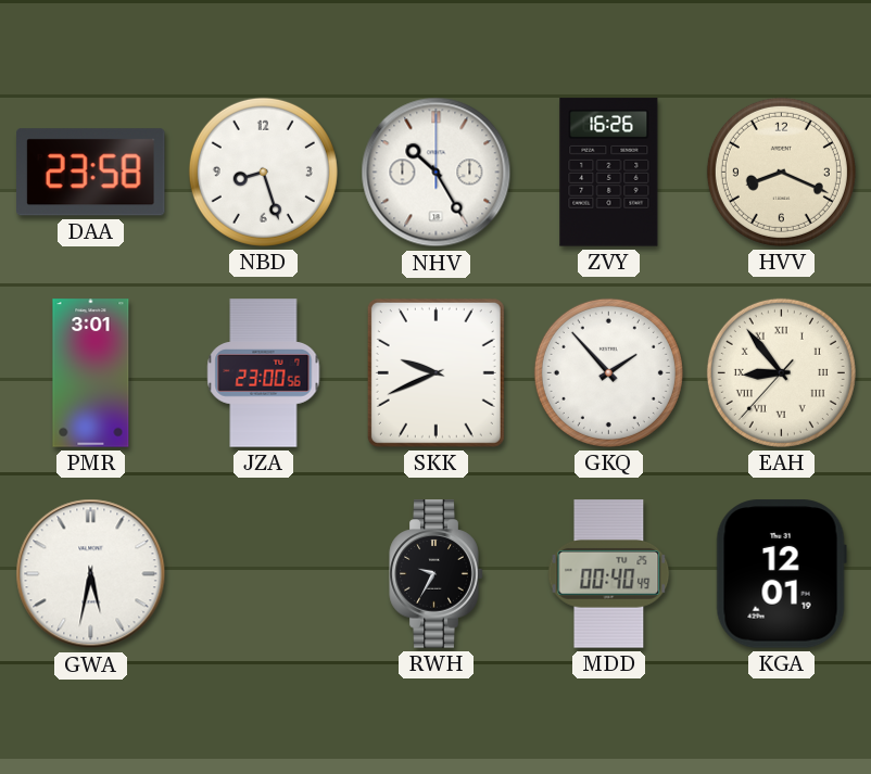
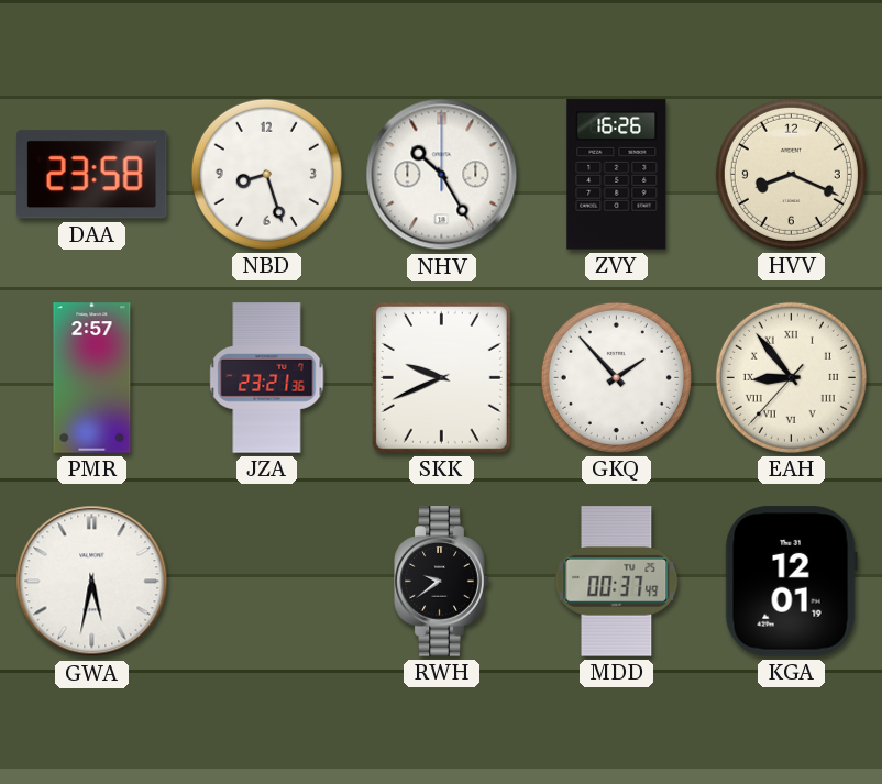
PMR: 3:01 -> 2:57 (92, 378)
JZA: 23:00 -> 23:21 (267, 378)
RWH: 9:35 -> 9:39 (442, 582)
MDD: 00:40 -> 00:37 (617, 582)
